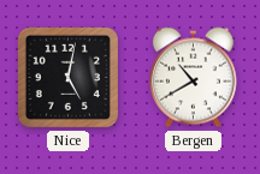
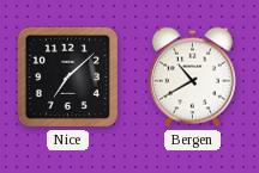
Nice: 5:02 -> 7:08 (67, 76)
